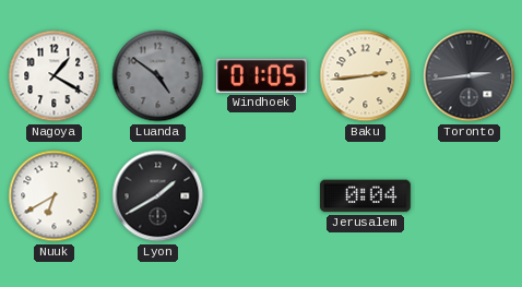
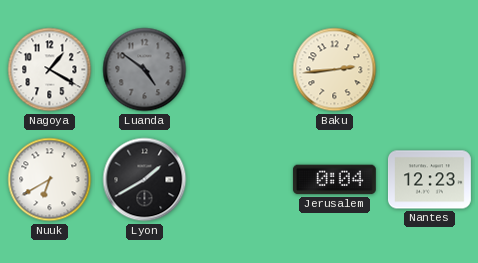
Windhoek: 01:05 -> none (261, 75)
Toronto: 2:44 -> none (470, 76)
Nantes: none -> 12:23 (430, 180)
